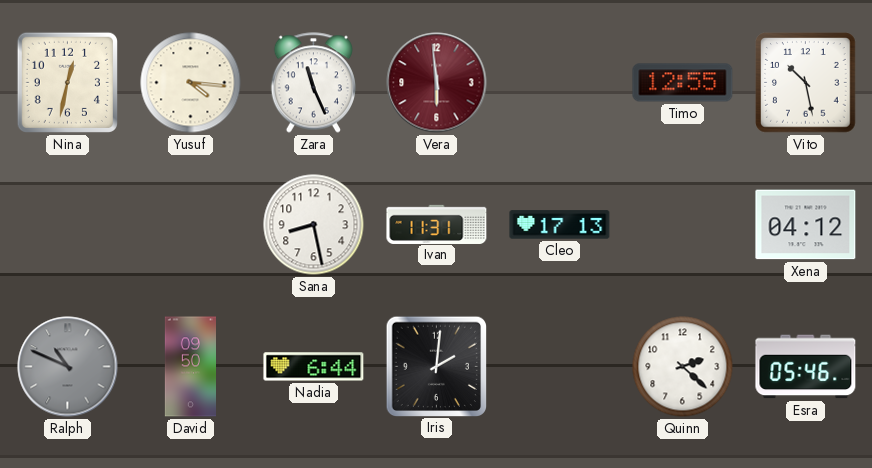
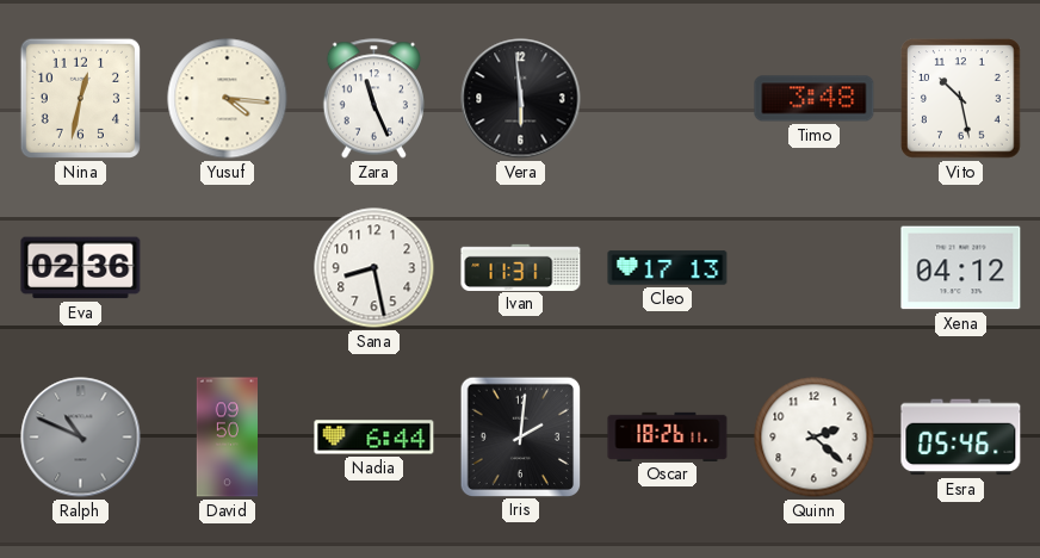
Vera dial: burgundy -> black (521, 99)
Timo: 12:55 -> 3:48 (815, 99)
Eva: none -> 02:36 (81, 268)
Oscar: none -> 18:26 (668, 436)
